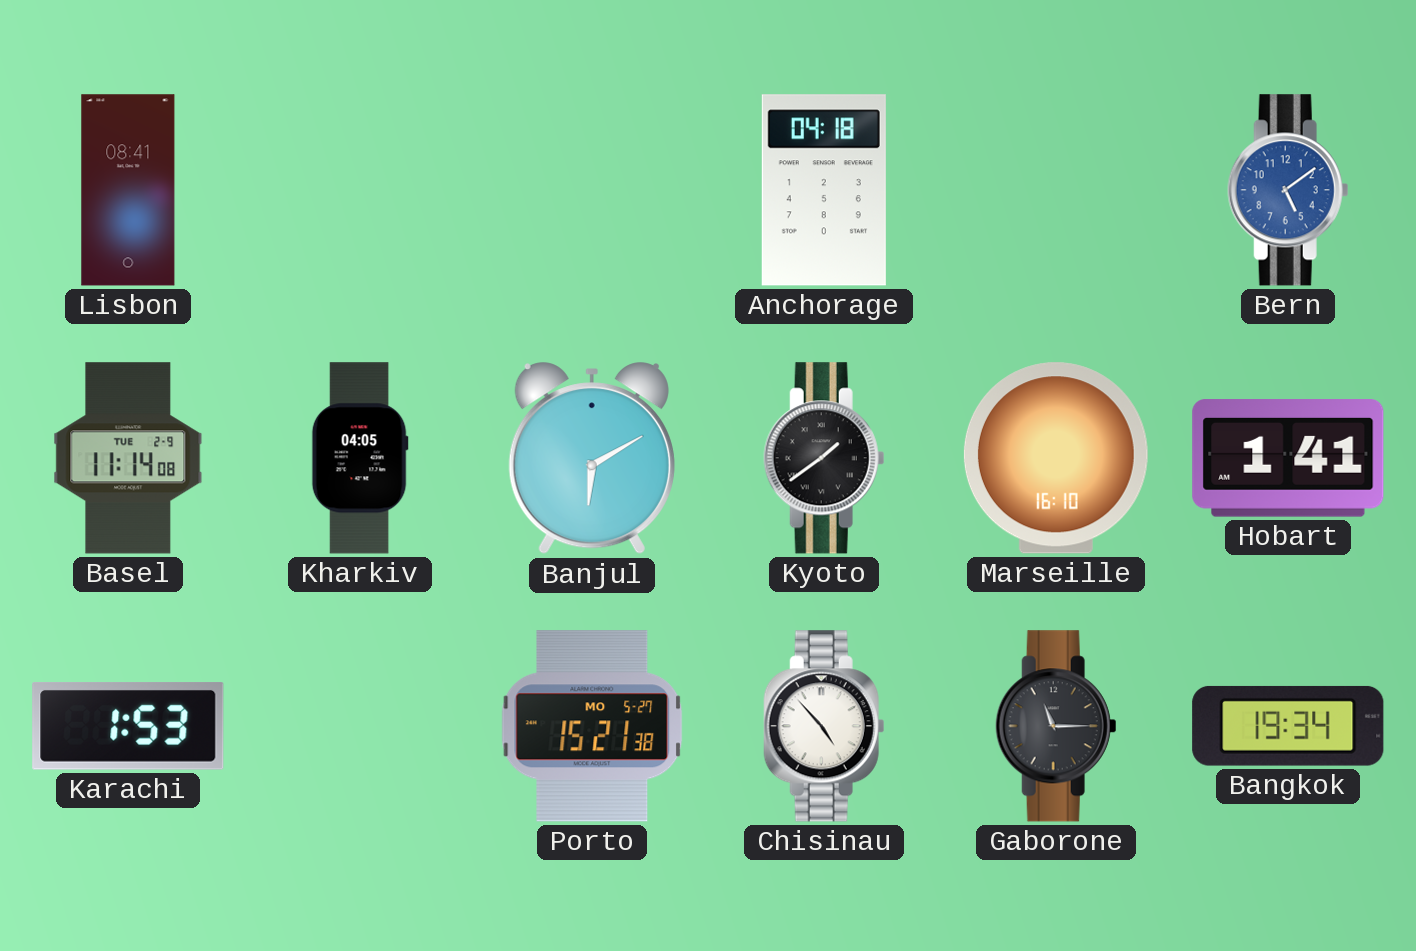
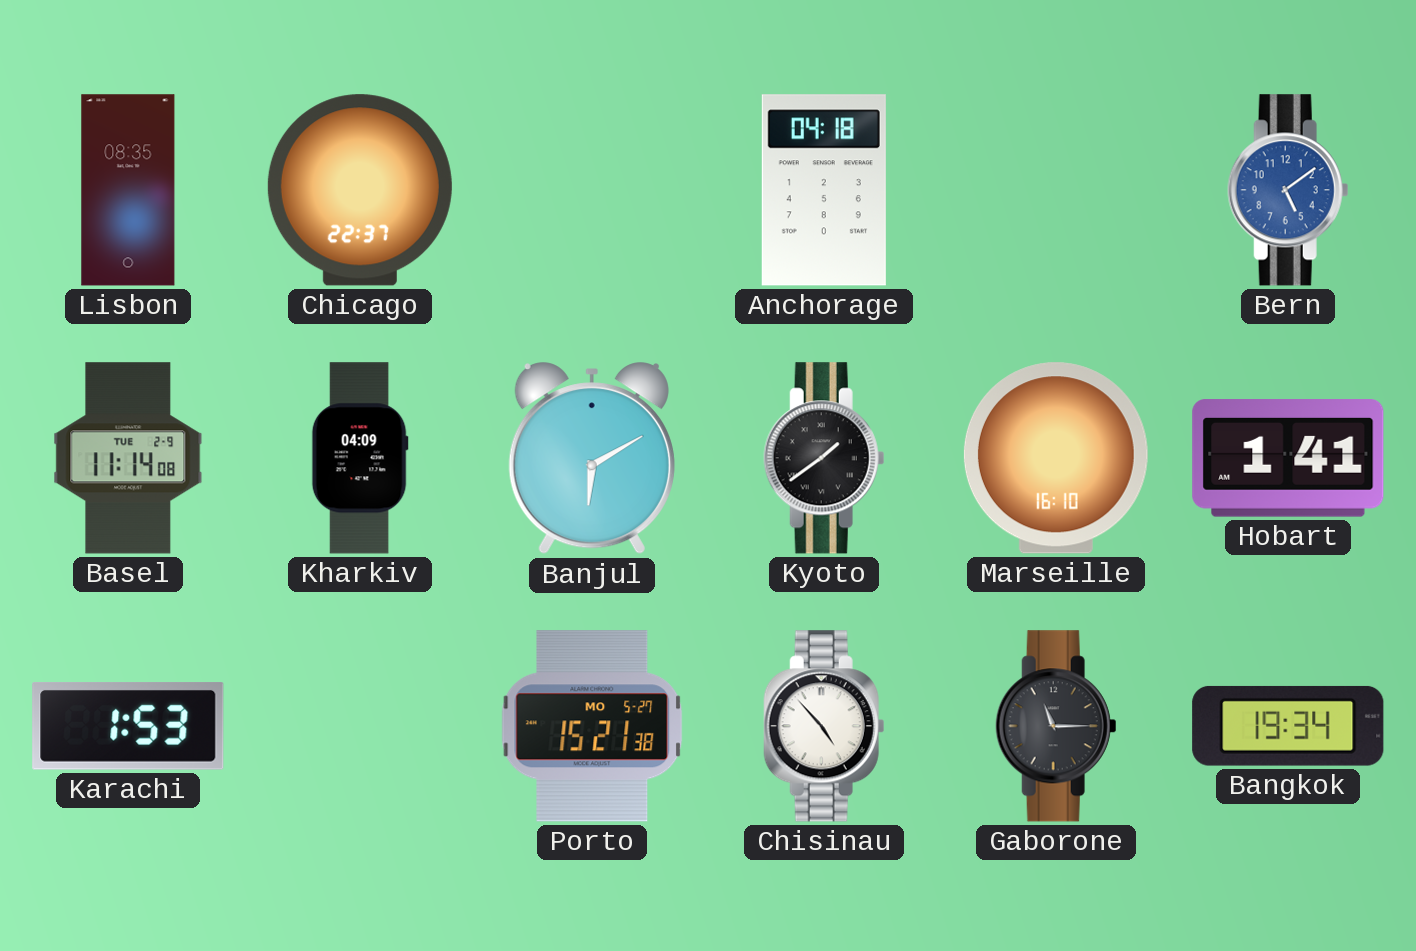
Lisbon: 08:41 -> 08:35 (128, 190)
Chicago: none -> 22:37 (360, 190)
Kharkiv: 04:05 -> 04:09 (360, 458)
